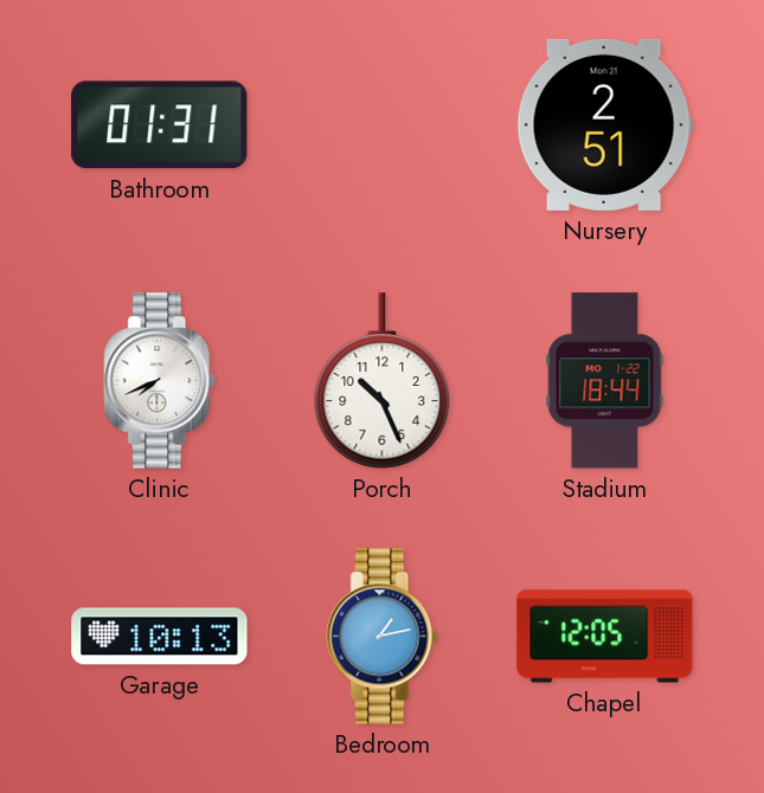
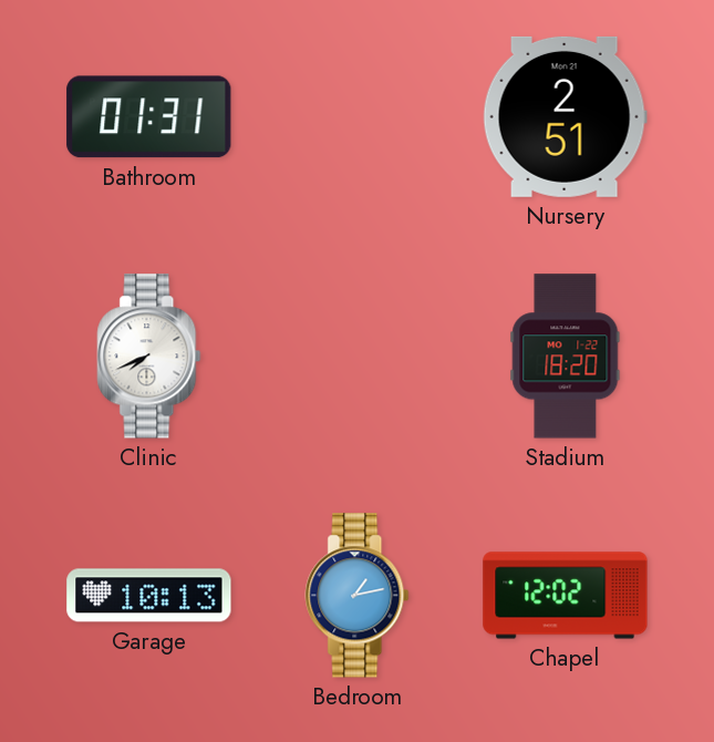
Porch: 10:26 -> none (383, 381)
Stadium: 18:44 -> 18:20 (566, 357)
Chapel: 12:05 -> 12:02 (566, 596)
